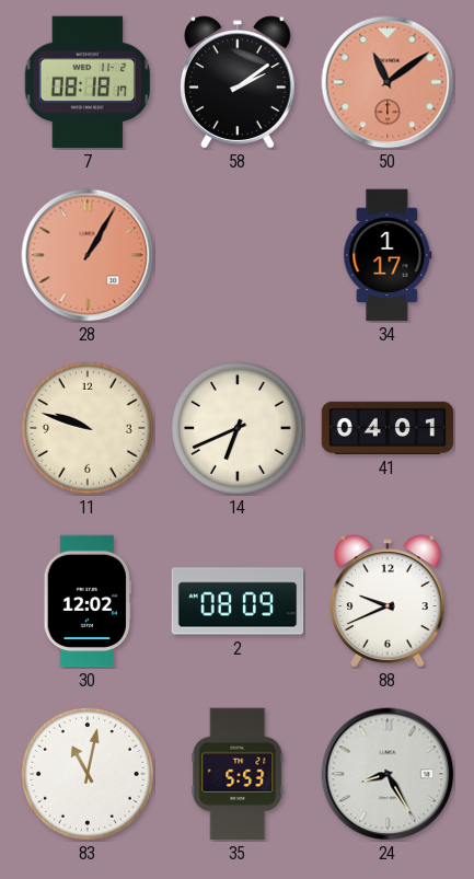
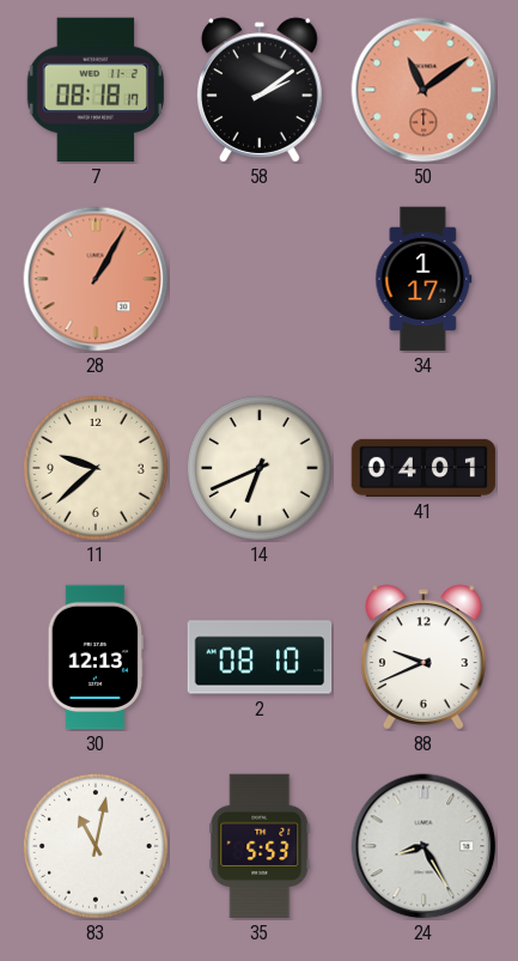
11: 9:48 -> 9:38 (96, 468)
30: 12:02 -> 12:13 (96, 657)
2: 08:09 -> 08:10 (260, 657)
